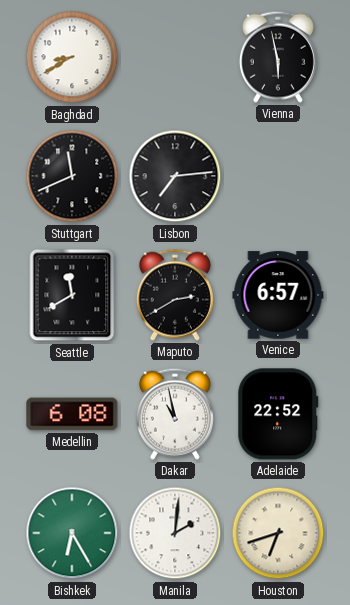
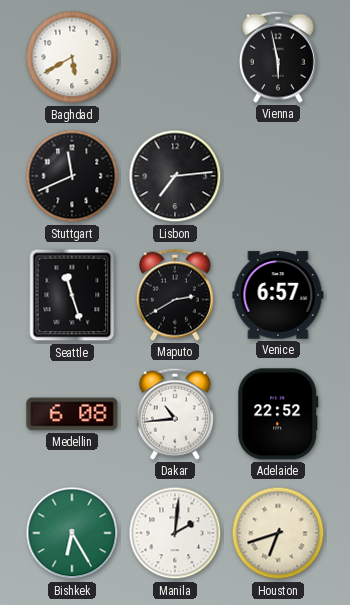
Baghdad: 8:40 -> 5:40 (72, 57)
Seattle: 11:40 -> 11:27 (72, 295)
Dakar: 10:58 -> 10:44 (175, 414)
